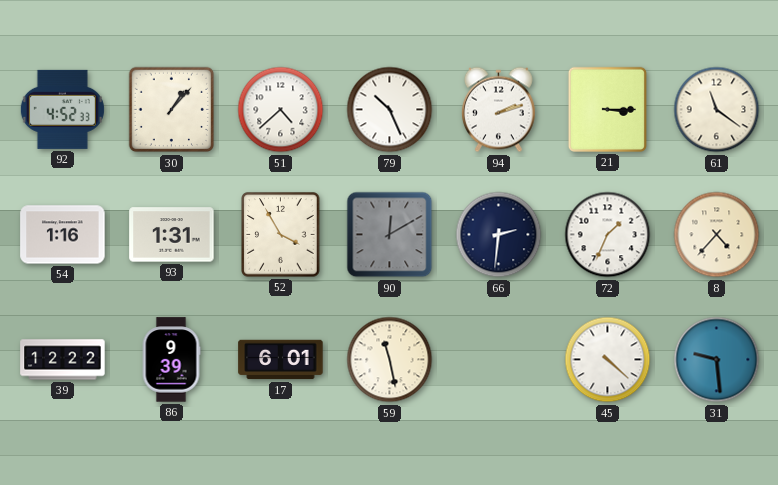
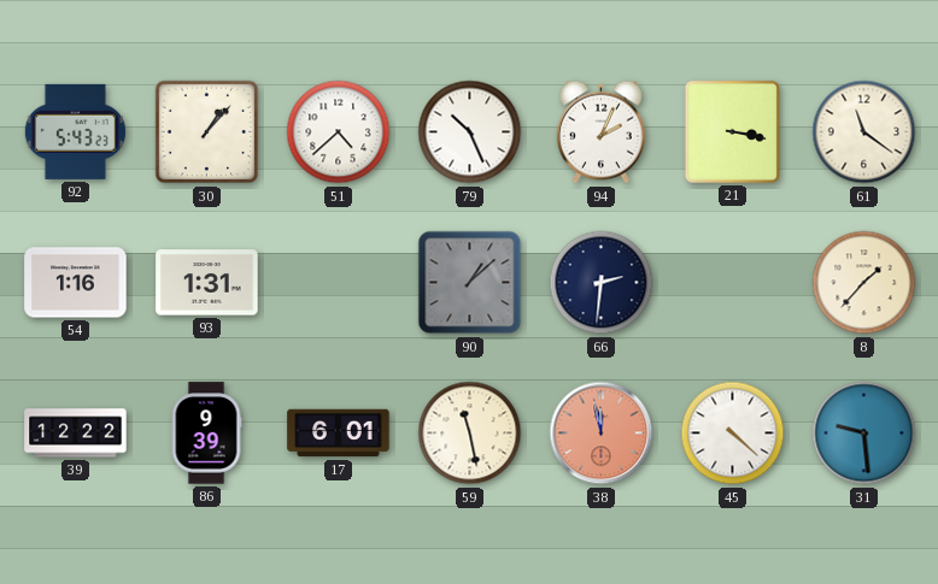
92: 4:52 -> 5:43 (75, 131)
94: 2:12 -> 2:04 (602, 132)
21: 3:15 -> 3:17 (732, 131)
52: 3:55 -> none (281, 235)
90: 12:10 -> 1:08 (470, 283)
72: 1:34 -> none (608, 235)
8: 4:37 -> 1:37 (864, 283)
38: none -> 11:58 (602, 433)
